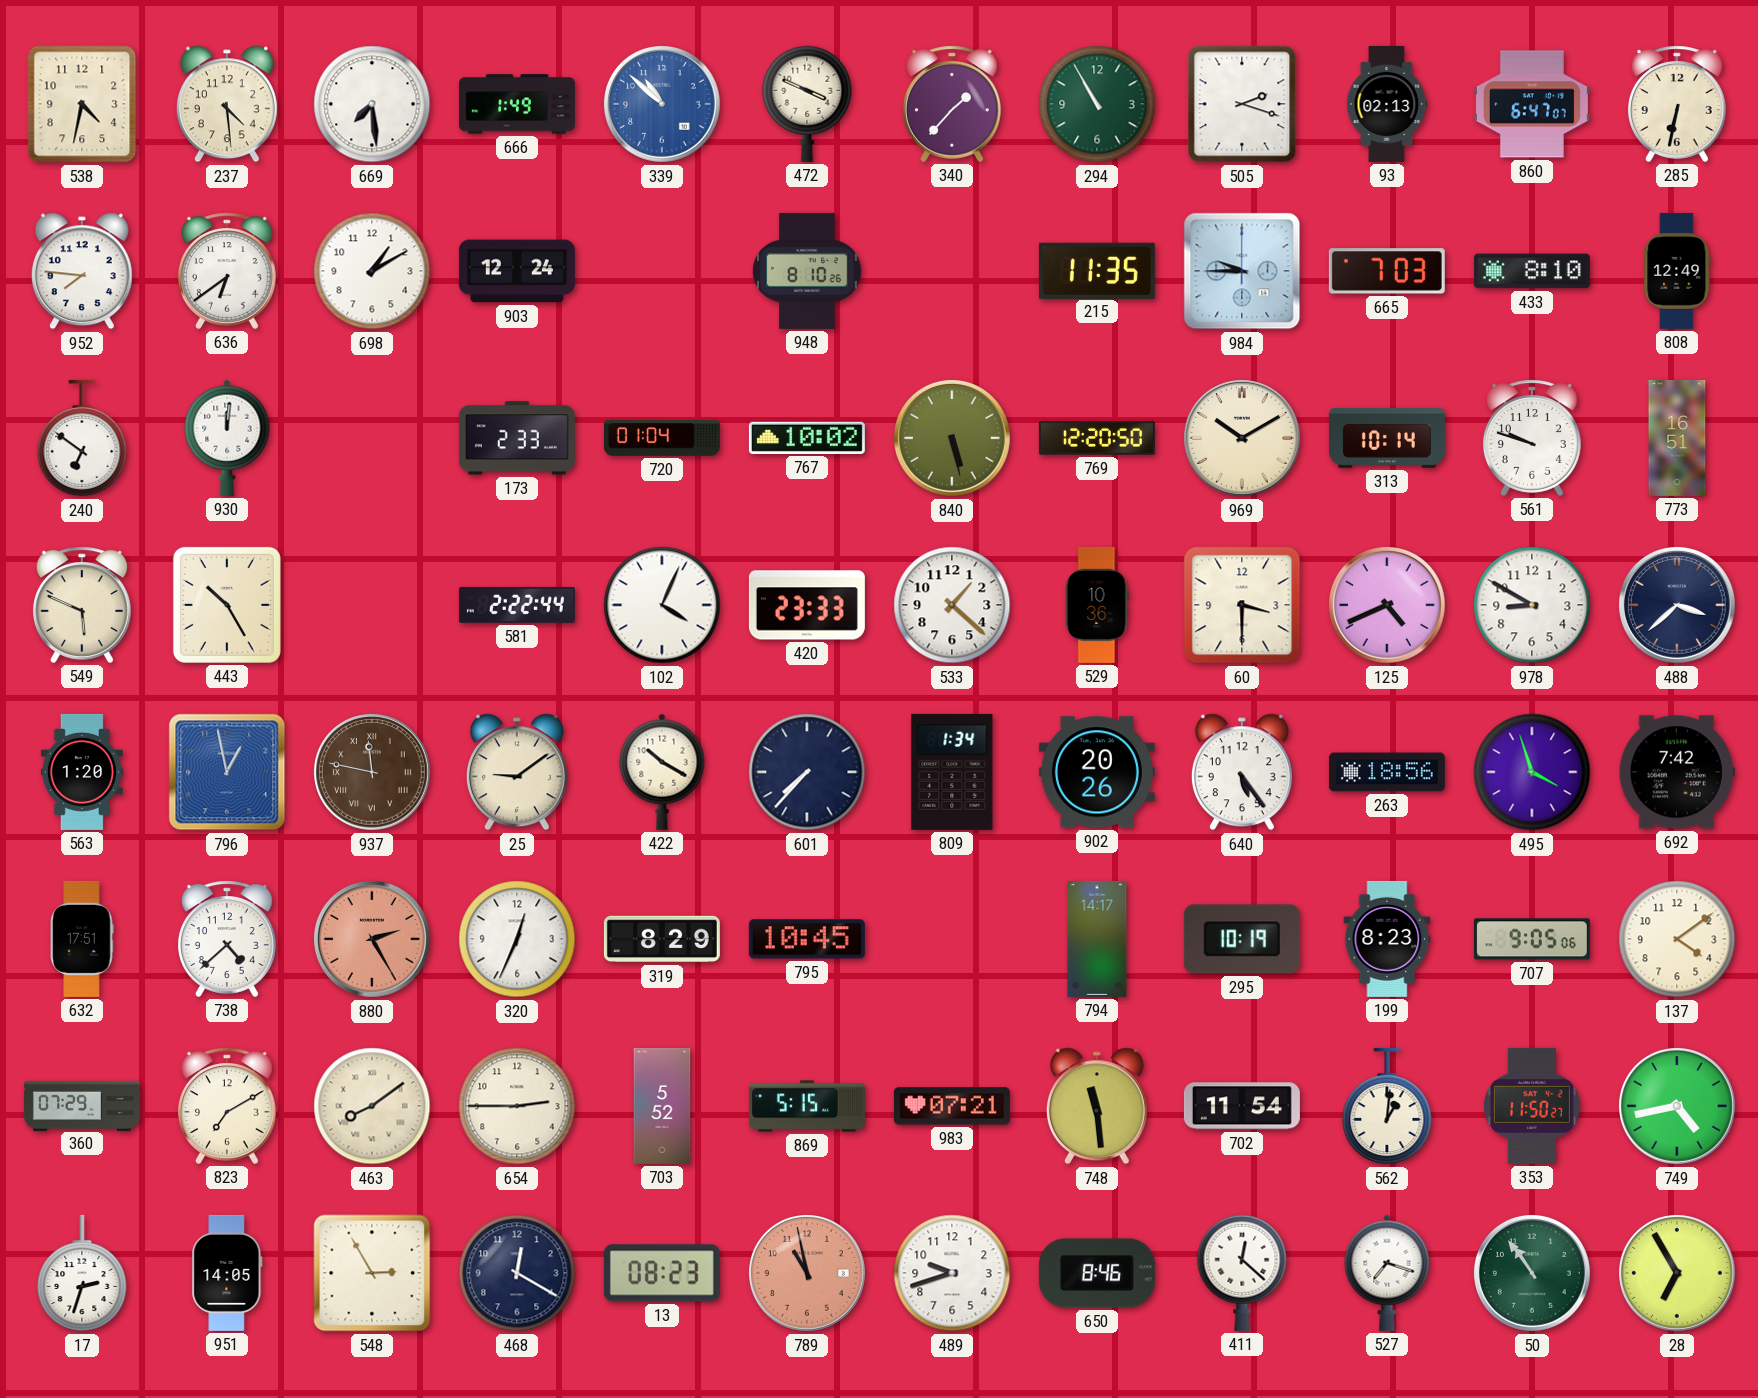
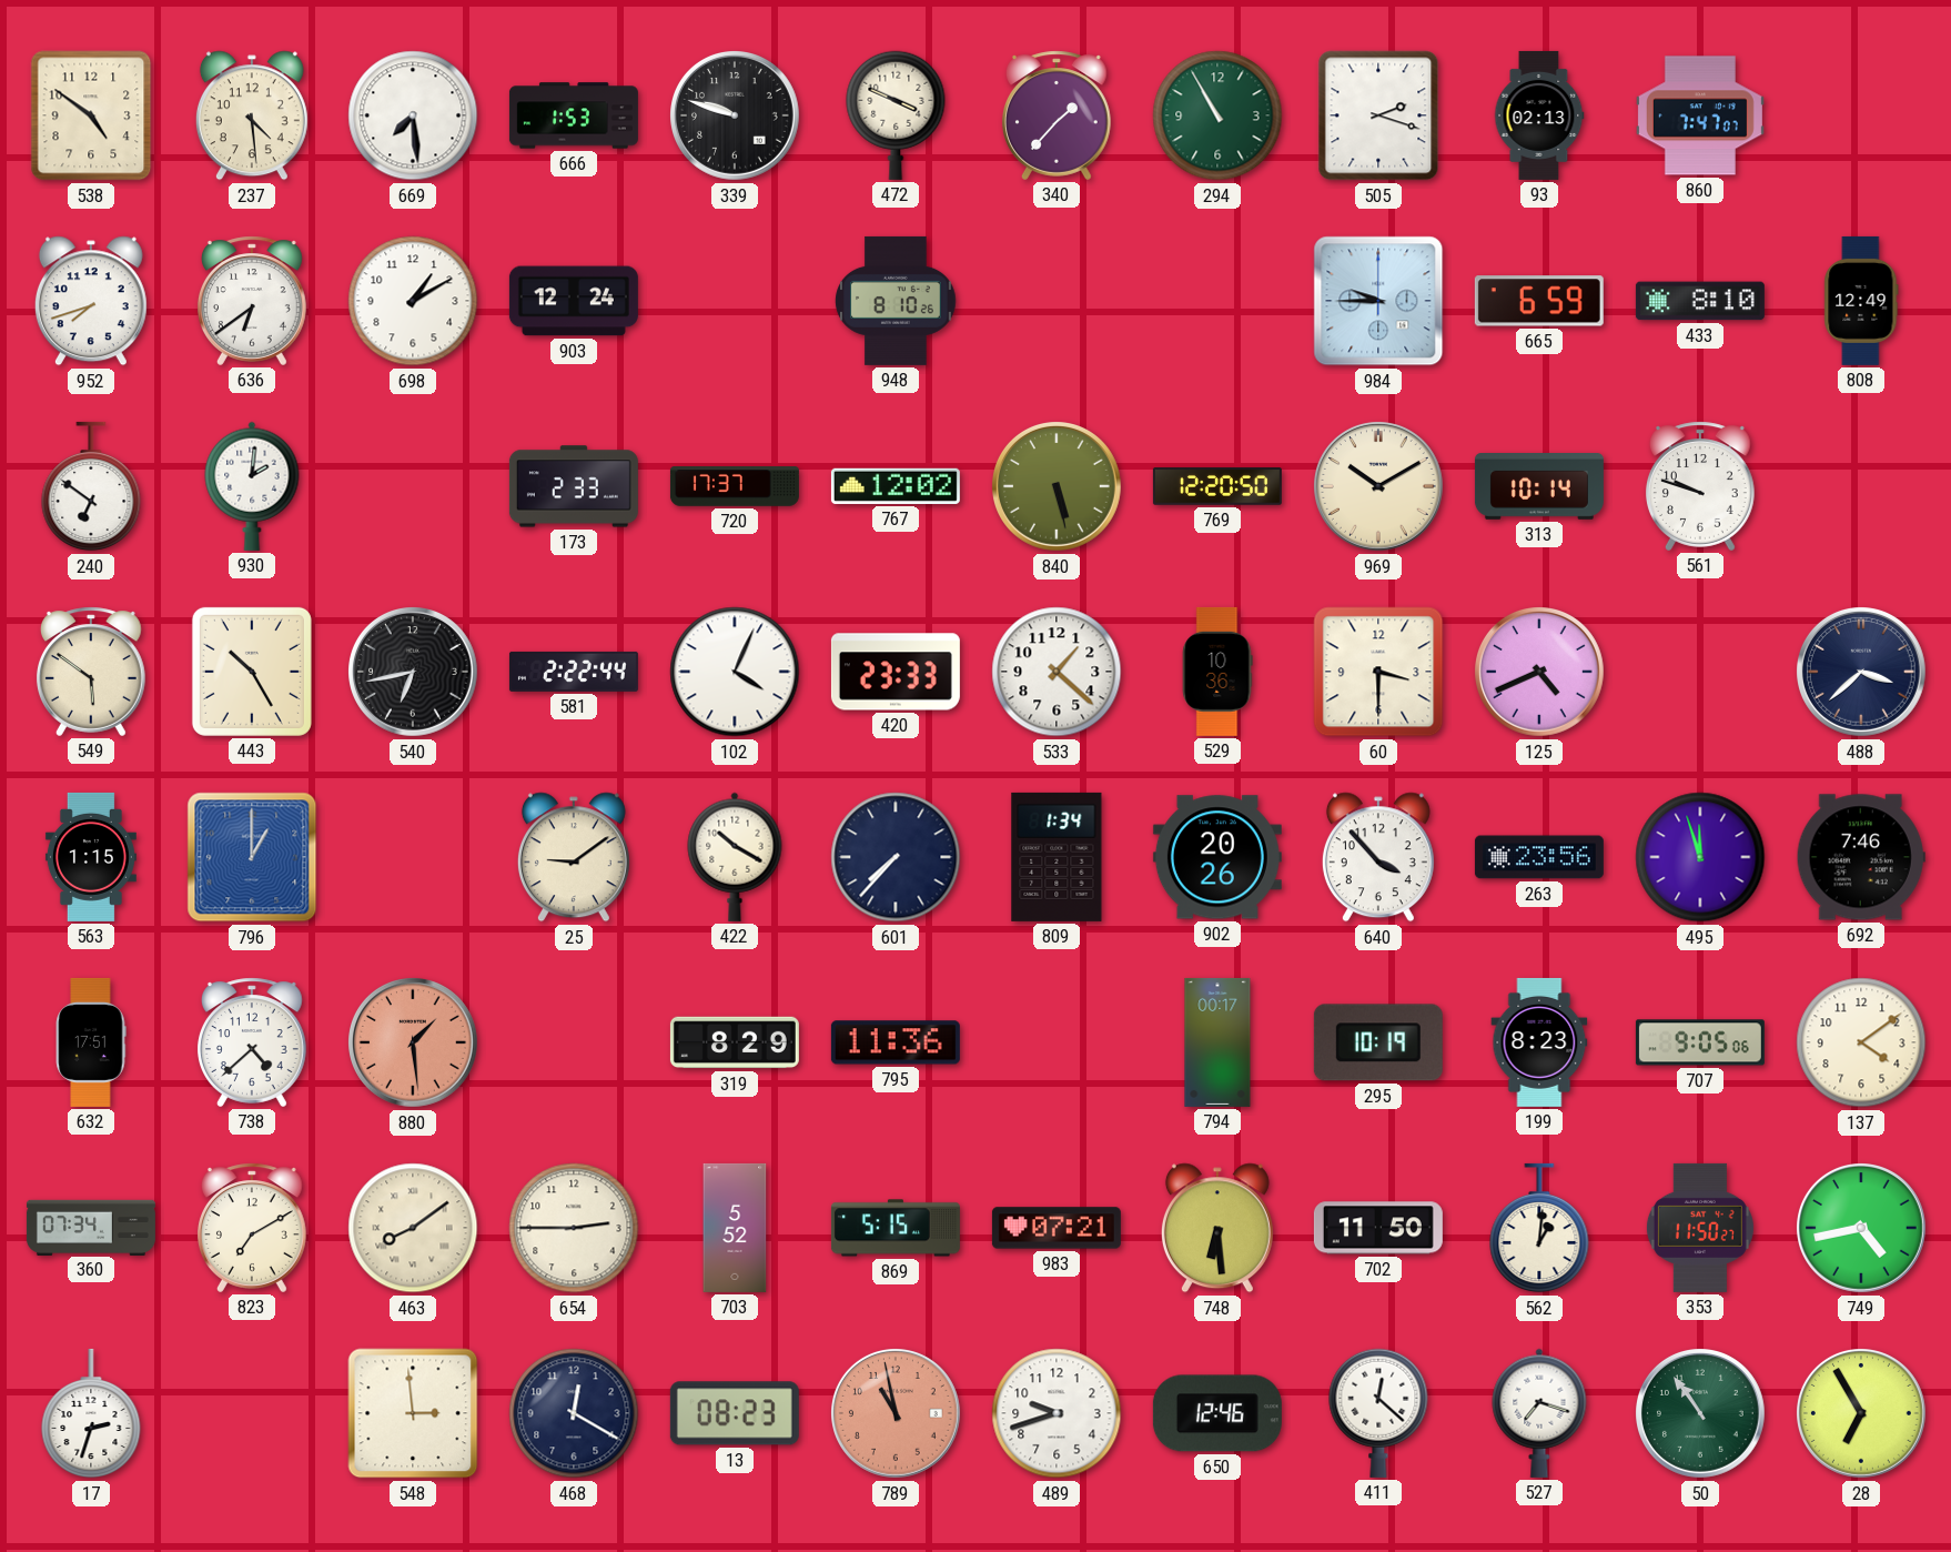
538: 4:32 -> 4:51 (91, 115)
666: 1:49 -> 1:53 (574, 115)
339: 10:52 -> 9:48 (736, 117)
339 dial: blue -> black (736, 117)
860: 6:47 -> 7:47 (1700, 115)
285: 6:32 -> none (1677, 104)
952: 7:46 -> 7:42 (91, 301)
215: 11:35 -> none (1097, 270)
665: 7:03 -> 6:59 (1539, 301)
930: 12:01 -> 2:01 (252, 486)
720: 01:04 -> 17:37 (735, 486)
767: 10:02 -> 12:02 (896, 486)
773: 16:51 -> none (1677, 438)
549: 5:49 -> 5:51 (91, 672)
540: none -> 6:43 (414, 673)
978: 8:50 -> none (1532, 605)
563: 1:20 -> 1:15 (91, 857)
796: 12:58 -> 1:00 (252, 857)
937: 11:47 -> none (373, 773)
640: 5:24 -> 3:53 (1378, 857)
263: 18:56 -> 23:56 (1539, 857)
495: 3:57 -> 11:57 (1700, 857)
692: 7:42 -> 7:46 (1861, 857)
880: 2:25 -> 1:29 (414, 1044)
320: 12:34 -> none (517, 939)
795: 10:45 -> 11:36 (896, 1042)
794: 14:17 -> 00:17 (1217, 1042)
360: 07:29 -> 07:34 (91, 1227)
748: 11:29 -> 6:29 (1217, 1228)
702: 11:54 -> 11:50 (1378, 1228)
951: 14:05 -> none (227, 1273)
548: 2:55 -> 2:59 (413, 1413)
650: 8:46 -> 12:46 (1217, 1413)
